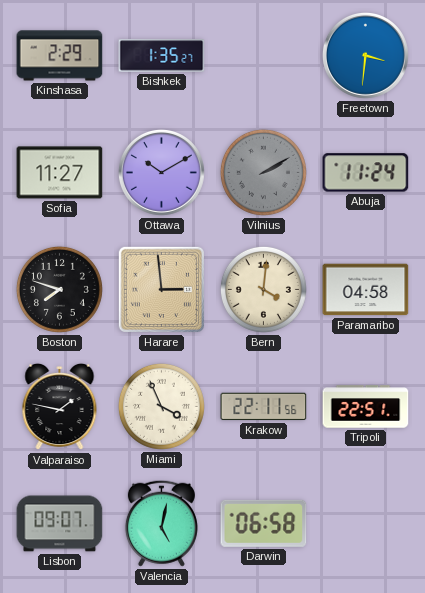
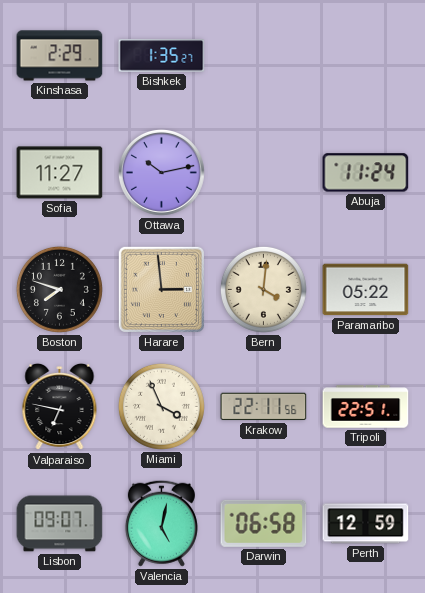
Freetown: 3:31 -> none (365, 55)
Ottawa: 10:10 -> 10:13 (161, 172)
Vilnius: 2:10 -> none (263, 172)
Paramaribo: 04:58 -> 05:22 (366, 290)
Valparaiso: 1:47 -> 6:47 (60, 407)
Perth: none -> 12:59 (366, 524)
